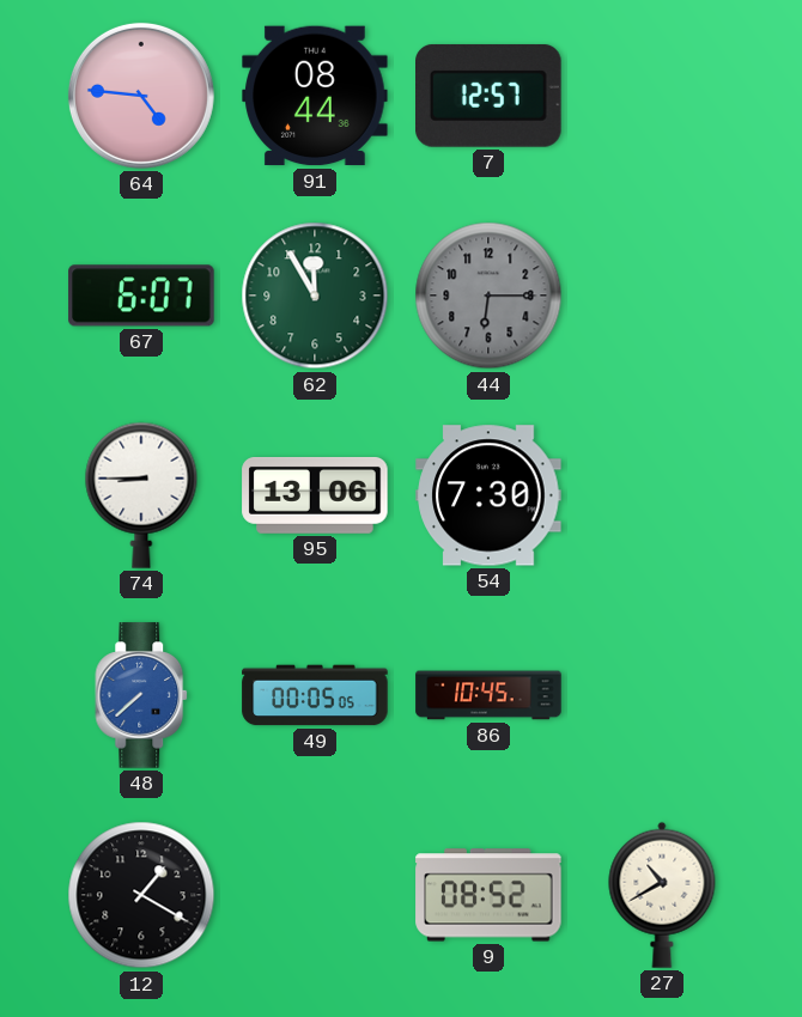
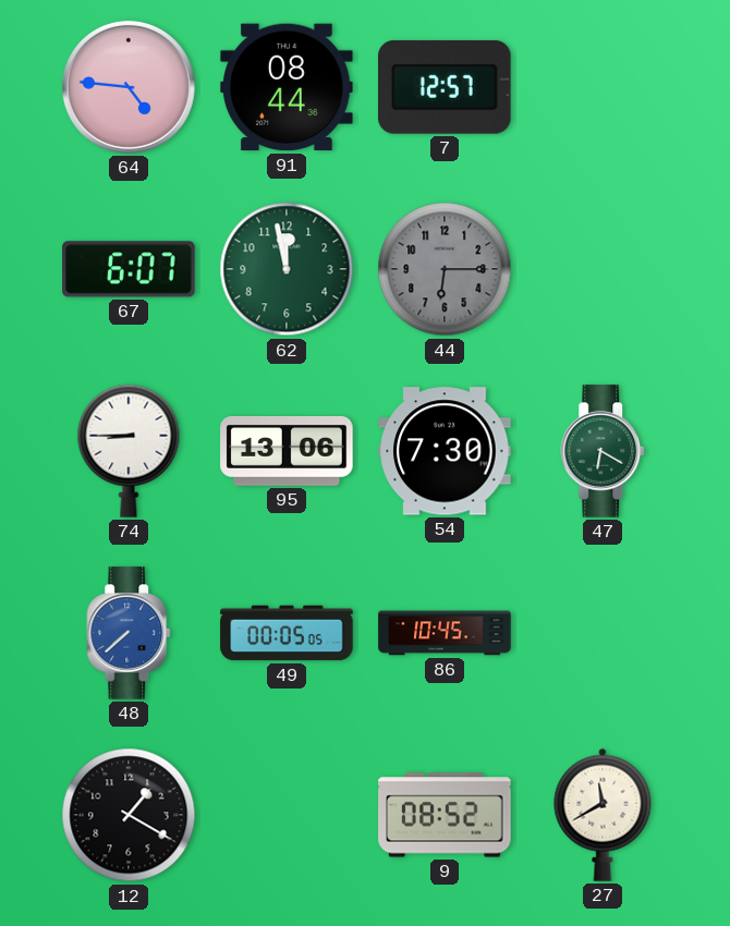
62: 11:55 -> 11:58 (287, 269)
47: none -> 6:20 (604, 451)
27: 10:40 -> 11:40 (603, 815)
